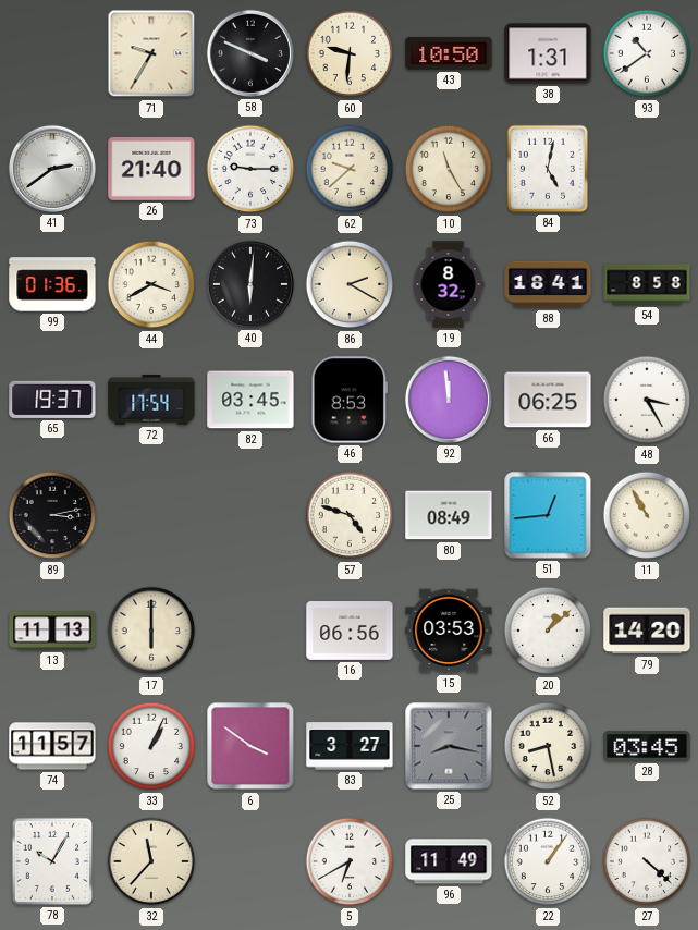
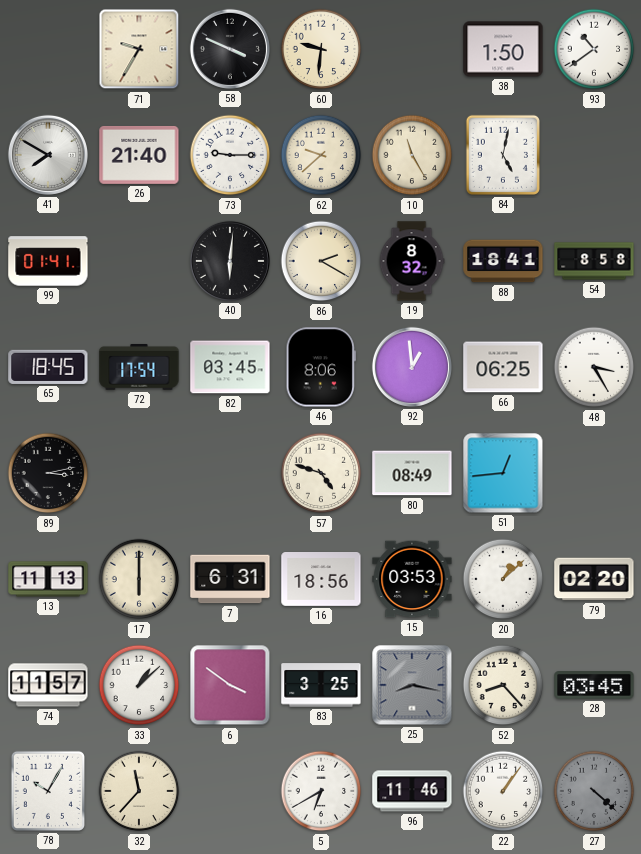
43: 10:50 -> none (449, 53)
38: 1:31 -> 1:50 (503, 49)
41: 2:39 -> 7:50 (48, 155)
99: 01:36 -> 01:41 (48, 261)
44: 3:40 -> none (151, 284)
65: 19:37 -> 18:45 (48, 367)
46: 8:53 -> 8:06 (321, 367)
92: 11:59 -> 12:59 (412, 367)
11: 10:55 -> none (647, 515)
7: none -> 6:31 (230, 579)
16: 06:56 -> 18:56 (321, 580)
79: 14:20 -> 02:20 (594, 579)
33: 1:04 -> 1:08 (139, 685)
83: 3:27 -> 3:25 (321, 685)
52: 8:28 -> 8:23 (503, 685)
96: 11:49 -> 11:46 (412, 791)
27 dial: white -> grey (594, 791)
